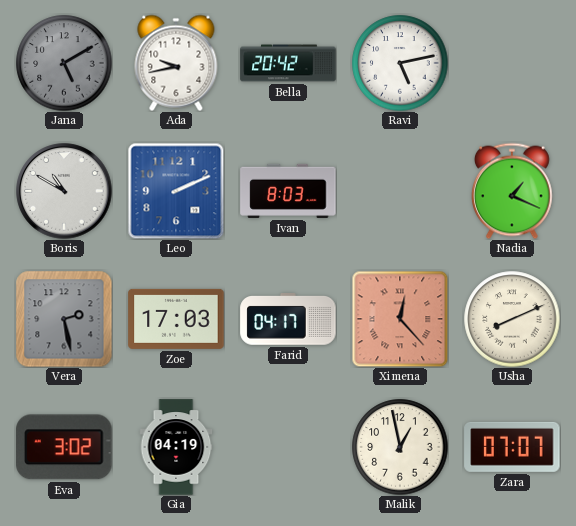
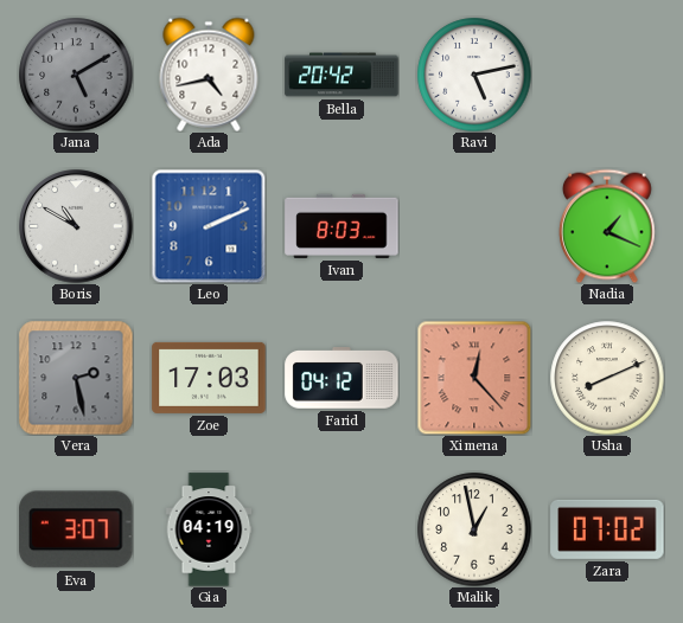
Ada: 9:43 -> 4:43 (209, 75)
Farid: 04:17 -> 04:12 (341, 379)
Eva: 3:02 -> 3:07 (76, 529)
Zara: 07:07 -> 07:02 (607, 529)
